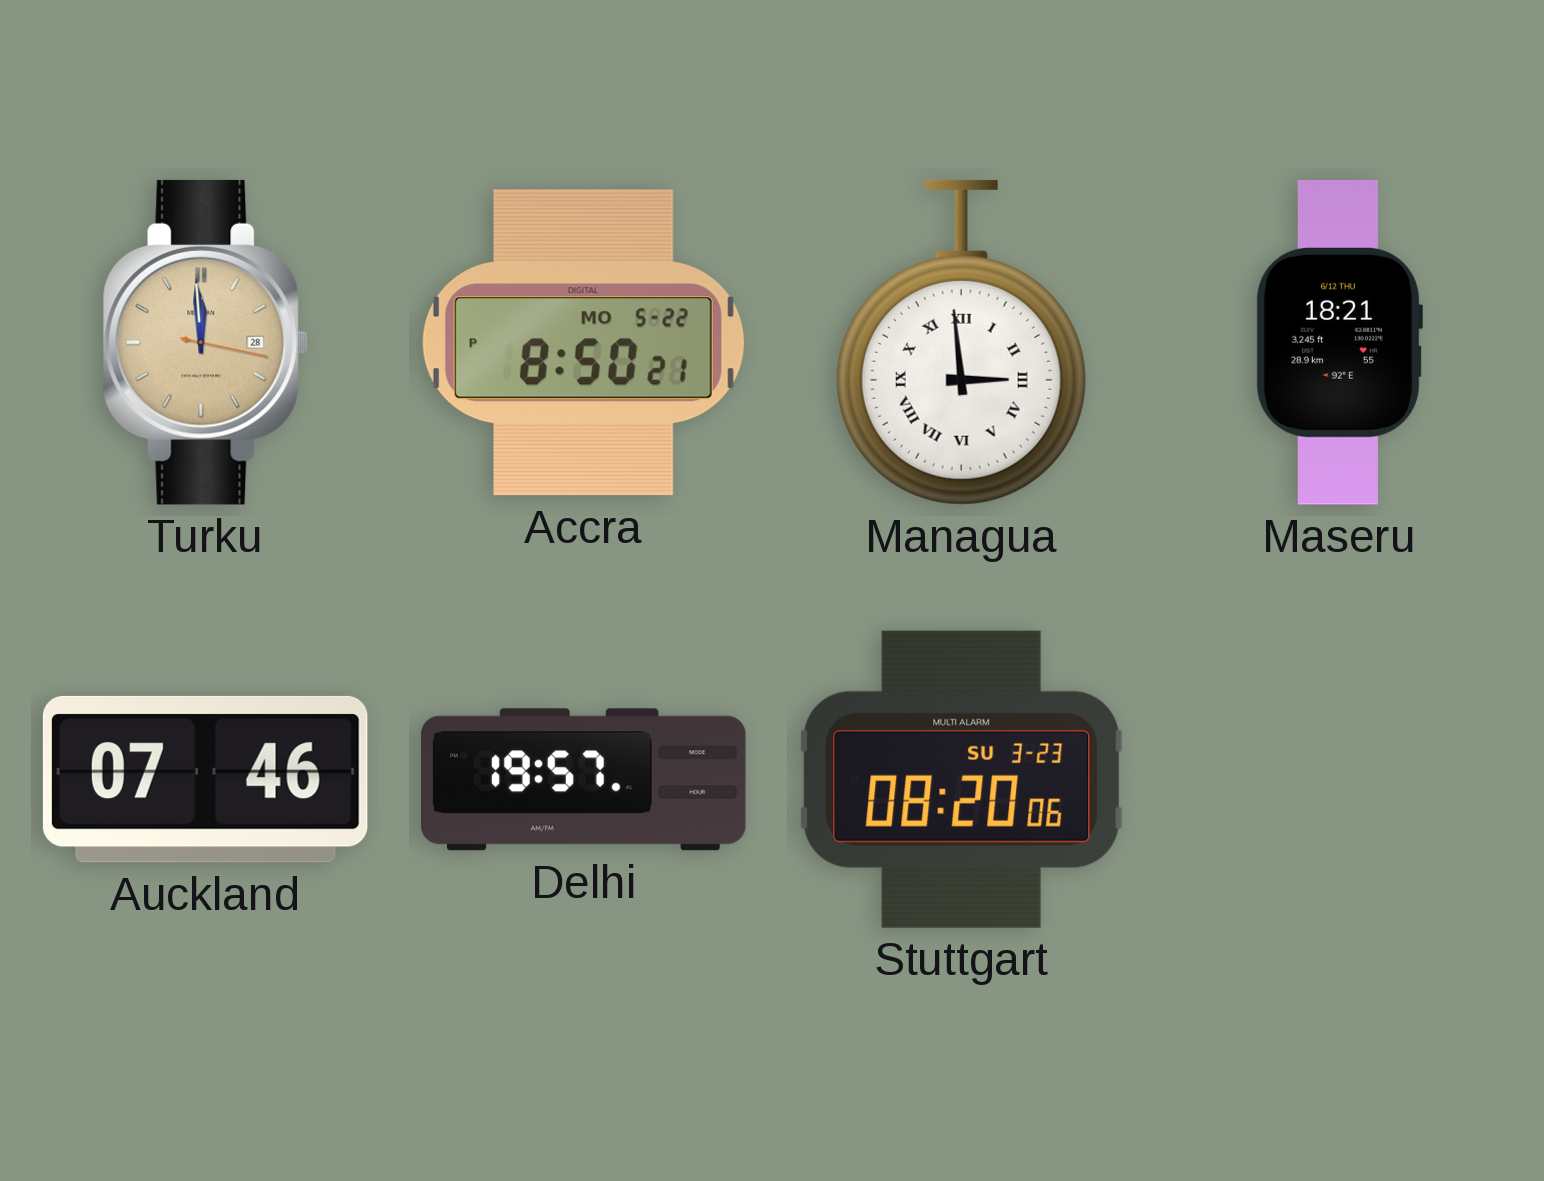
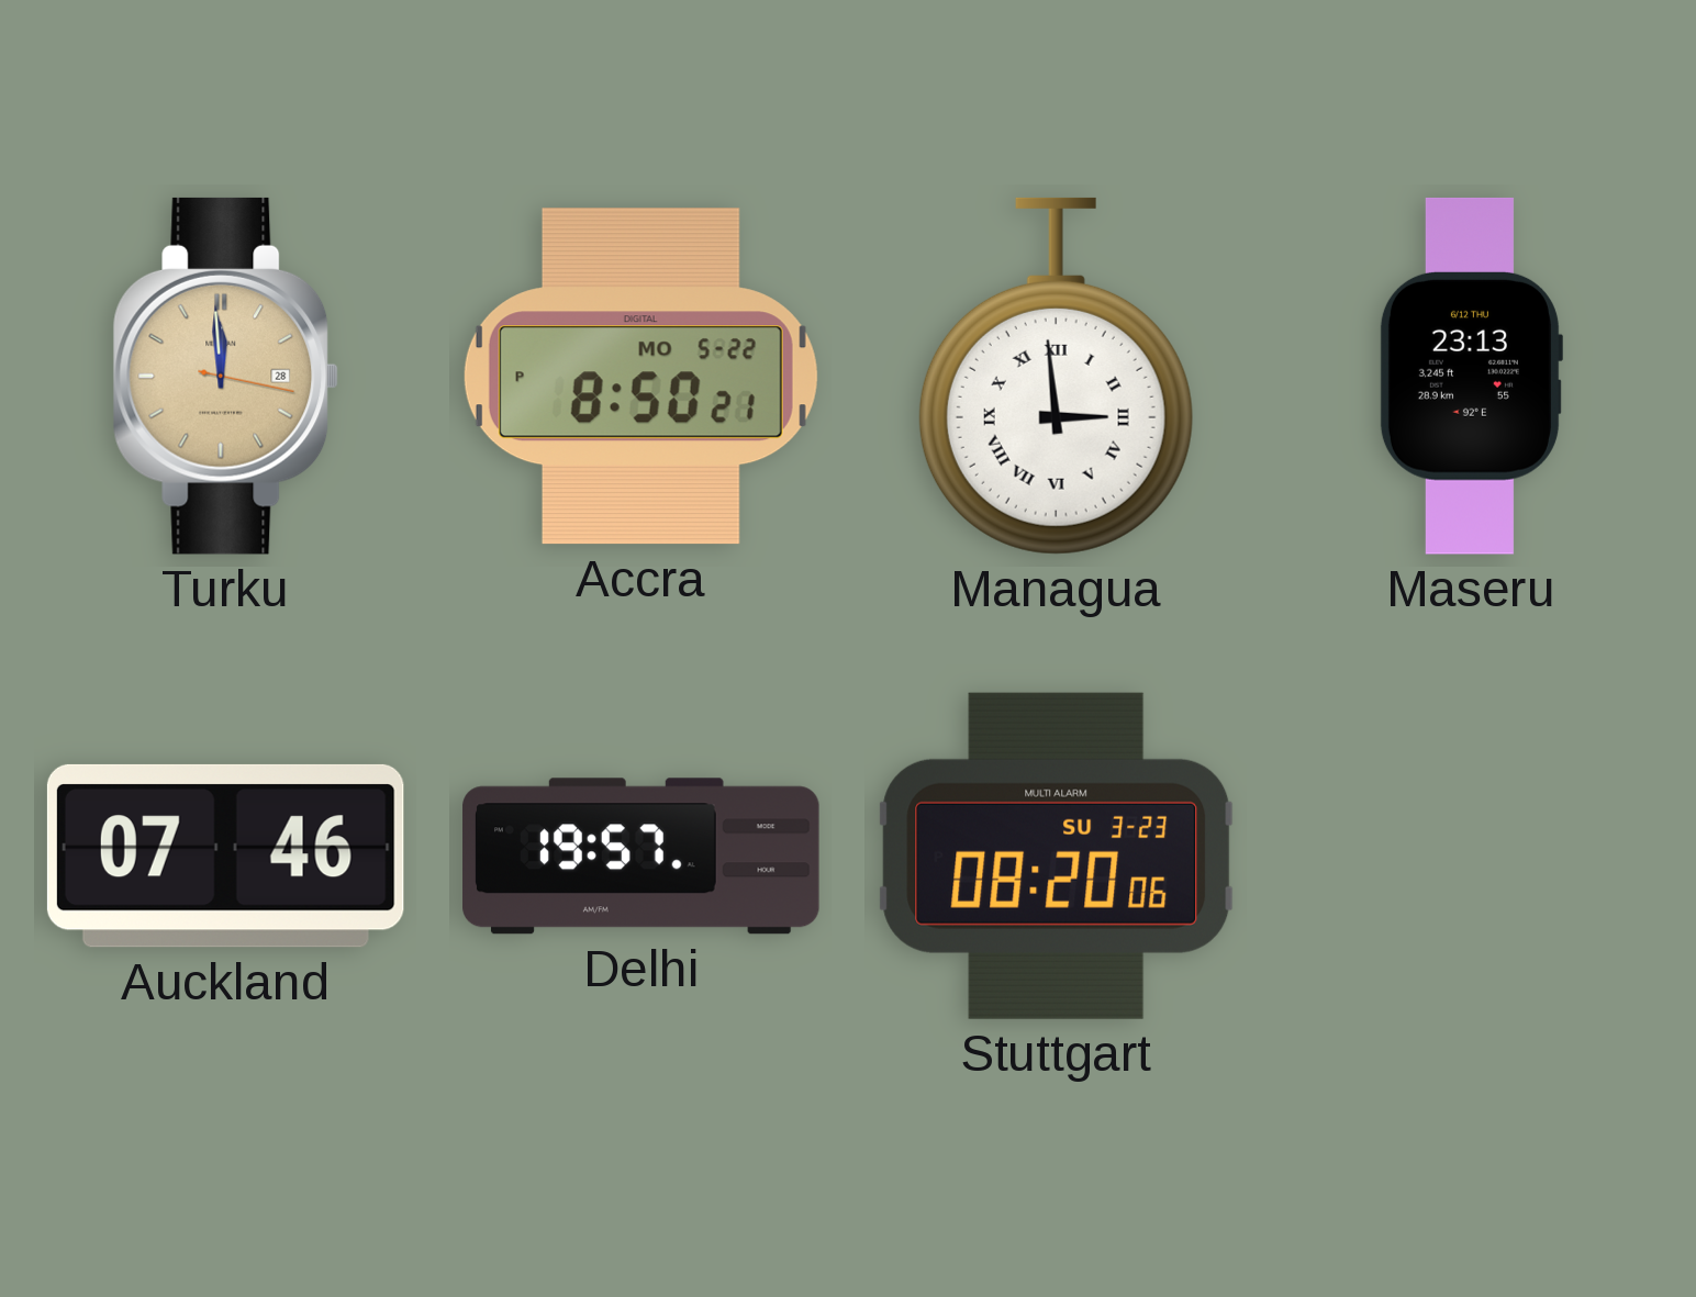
Maseru: 18:21 -> 23:13 (1471, 376)
